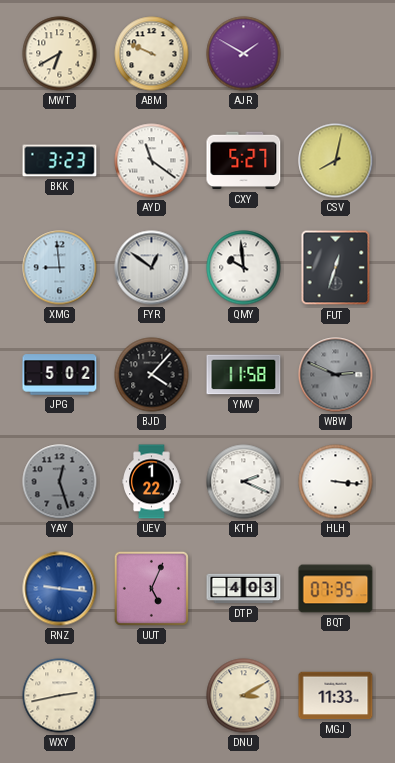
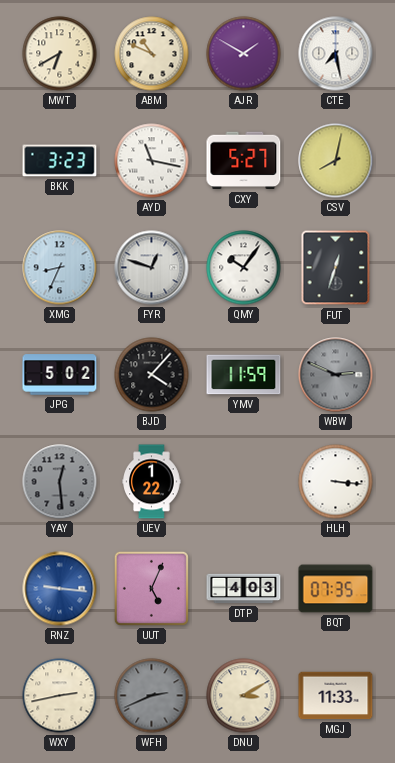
ABM: 9:49 -> 10:49 (152, 54)
CTE: none -> 7:28 (336, 54)
AYD: 11:21 -> 11:17 (152, 161)
XMG: 8:59 -> 8:34 (60, 268)
FYR: 12:51 -> 12:48 (152, 268)
QMY: 9:59 -> 10:06 (244, 268)
YMV: 11:58 -> 11:59 (244, 375)
YAY: 12:27 -> 12:29 (60, 482)
KTH: 2:19 -> none (244, 482)
WFH: none -> 2:41 (152, 696)
